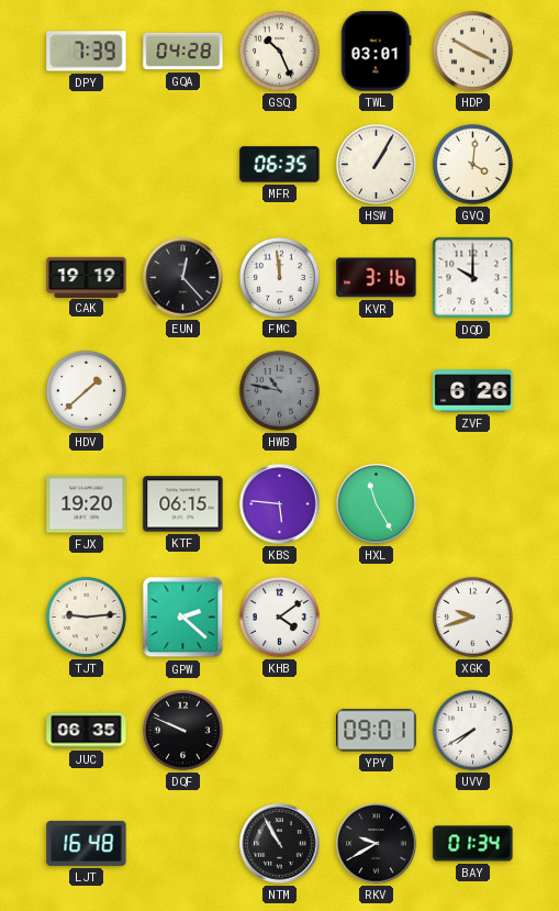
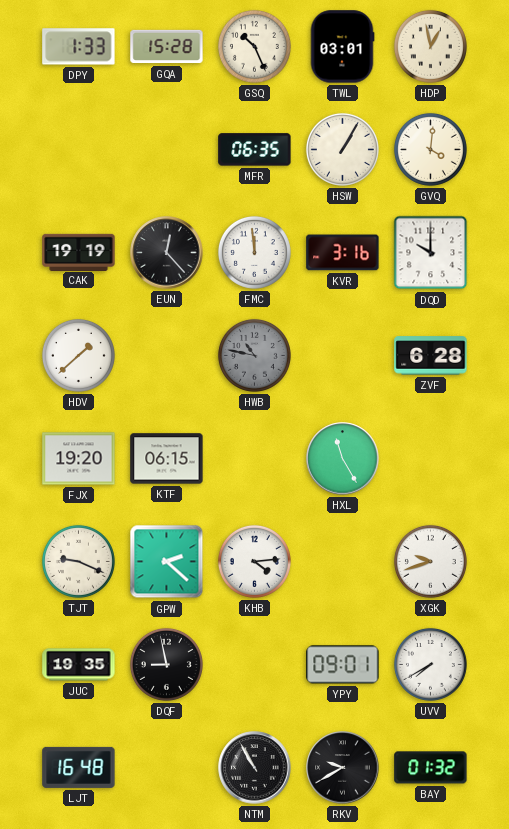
DPY: 7:39 -> 1:33 (79, 47)
GQA: 04:28 -> 15:28 (167, 47)
HDP: 3:50 -> 12:58 (430, 46)
ZVF: 6:26 -> 6:28 (431, 356)
KBS: 5:46 -> none (280, 504)
TJT: 9:14 -> 9:19 (78, 561)
KHB: 4:09 -> 4:14 (254, 561)
JUC: 06:35 -> 19:35 (79, 665)
DQF: 9:49 -> 8:58 (166, 664)
BAY: 01:34 -> 01:32 (431, 768)
